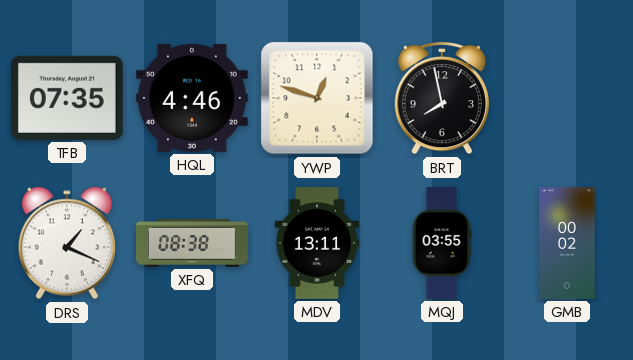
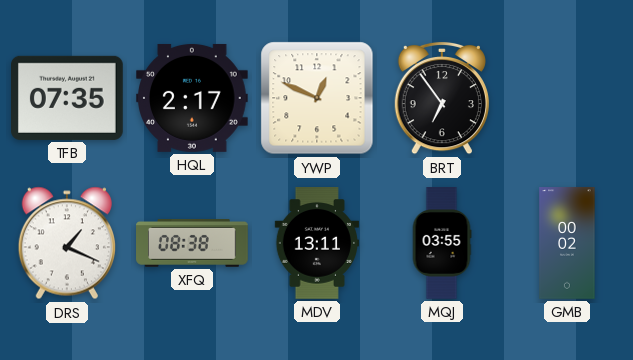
HQL: 4:46 -> 2:17 (193, 98)
YWP: 12:48 -> 12:49 (317, 98)
BRT: 7:58 -> 6:54 (442, 98)
